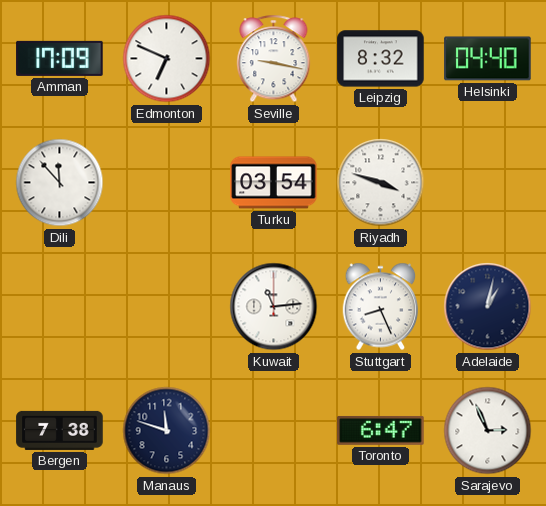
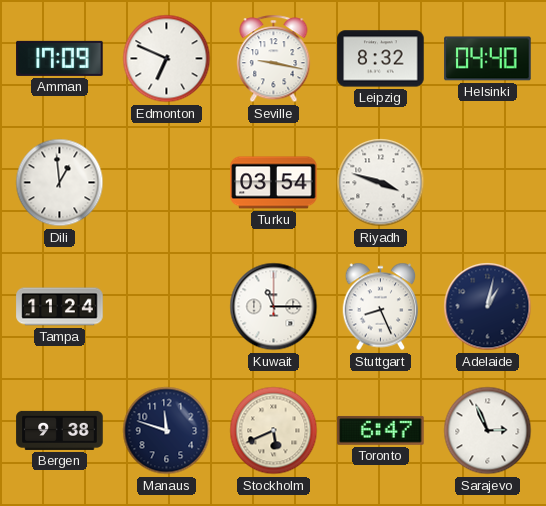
Dili: 11:53 -> 12:59 (60, 183)
Tampa: none -> 11:24 (60, 307)
Kuwait: 11:14 -> 11:15 (274, 307)
Bergen: 7:38 -> 9:38 (60, 430)
Stockholm: none -> 5:41 (274, 431)
